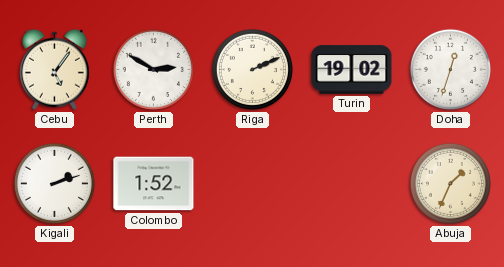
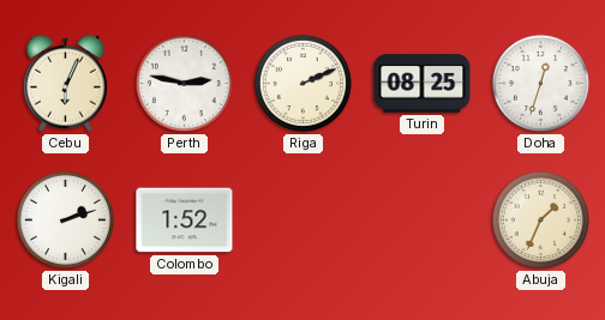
Cebu: 5:06 -> 6:04 (65, 83)
Perth: 2:50 -> 2:47 (184, 83)
Turin: 19:02 -> 08:25 (423, 84)
